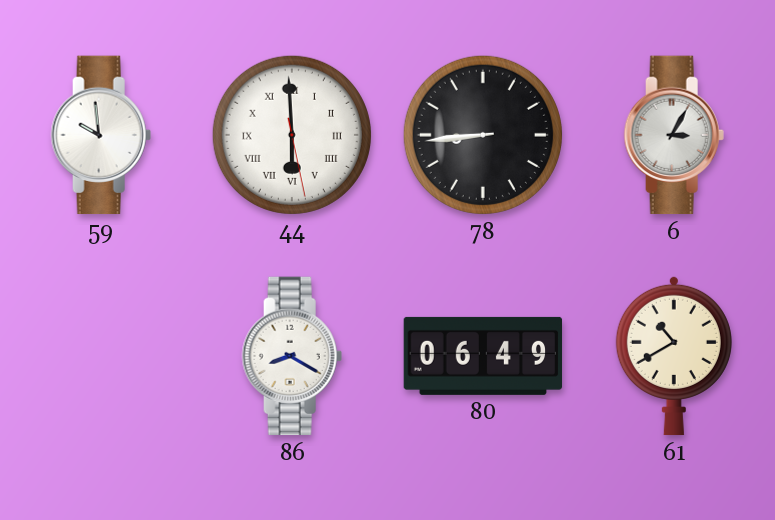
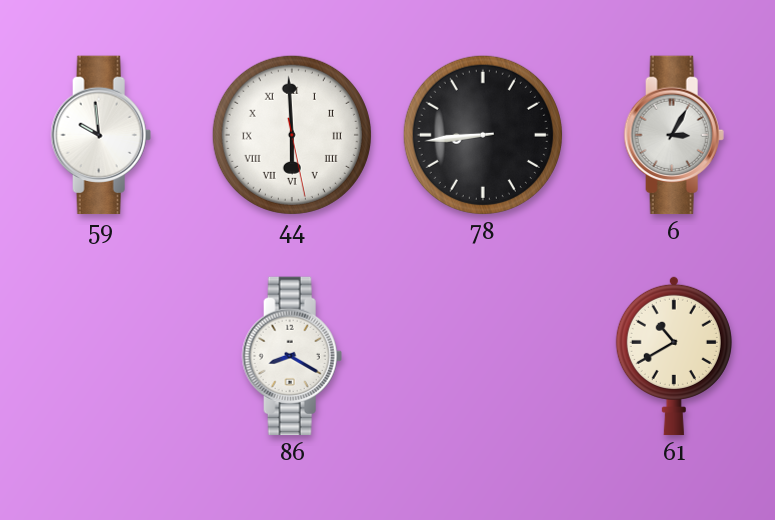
80: 06:49 -> none (483, 356)
